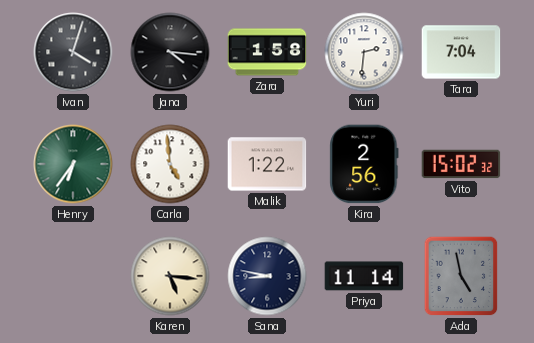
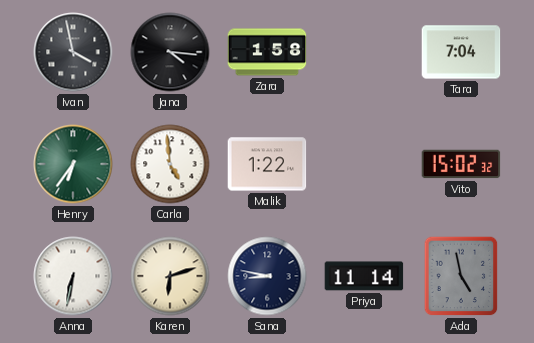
Ivan: 4:03 -> 3:58 (73, 52)
Yuri: 2:31 -> none (364, 52)
Kira: 2:56 -> none (364, 164)
Anna: none -> 6:32 (73, 276)
Karen: 5:16 -> 6:12 (170, 276)
